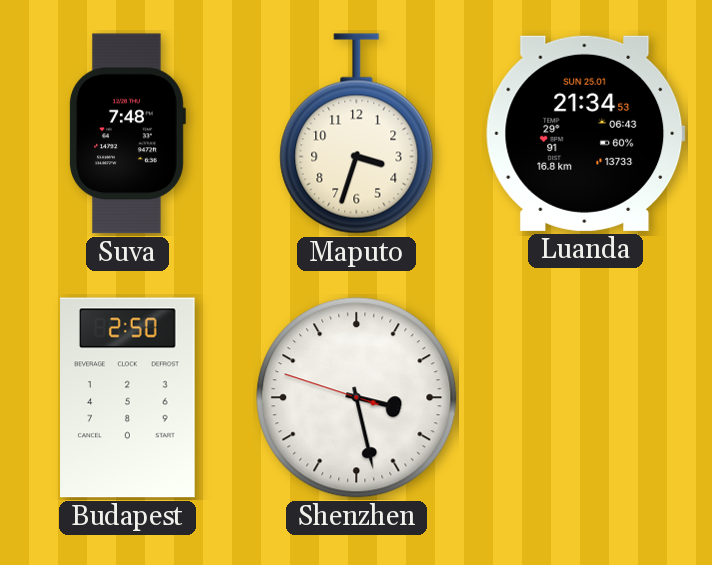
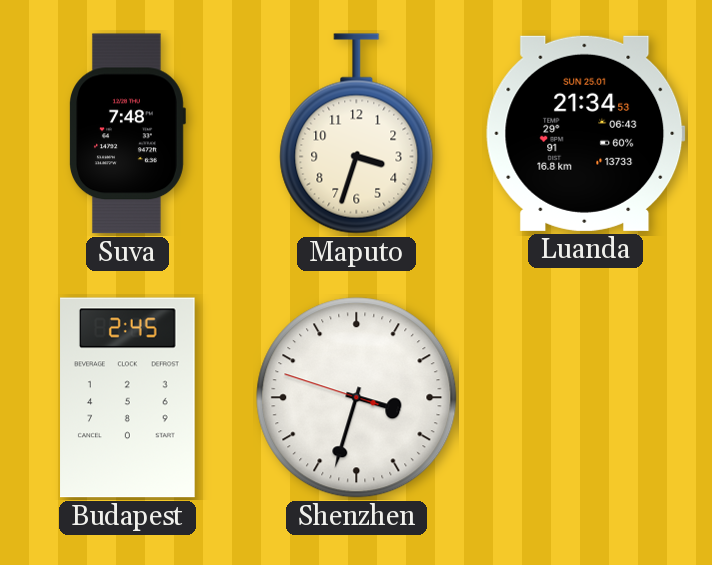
Budapest: 2:50 -> 2:45 (128, 398)
Shenzhen: 3:27 -> 3:32 (357, 398)
